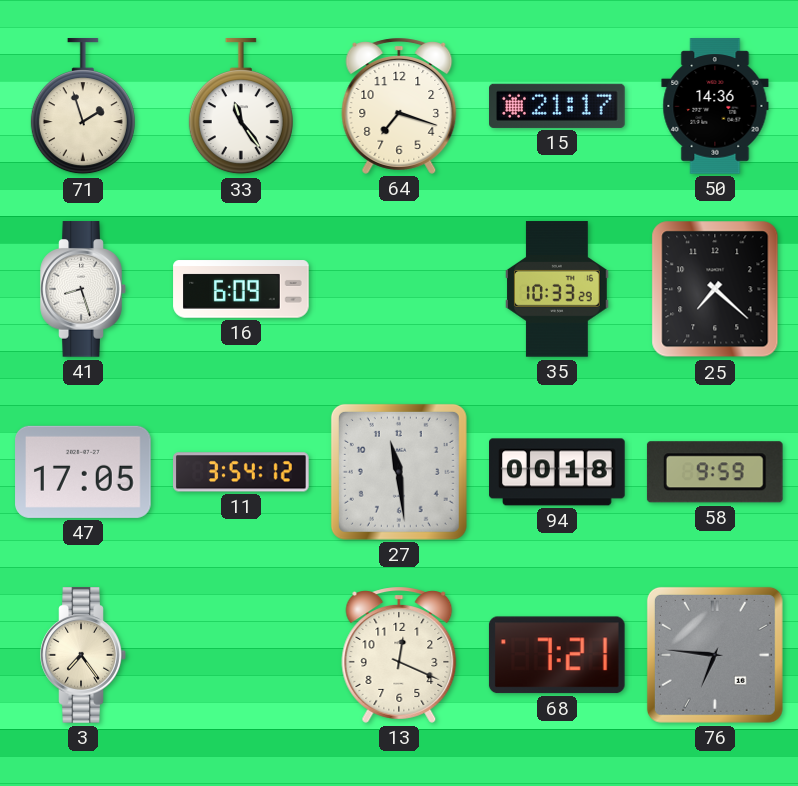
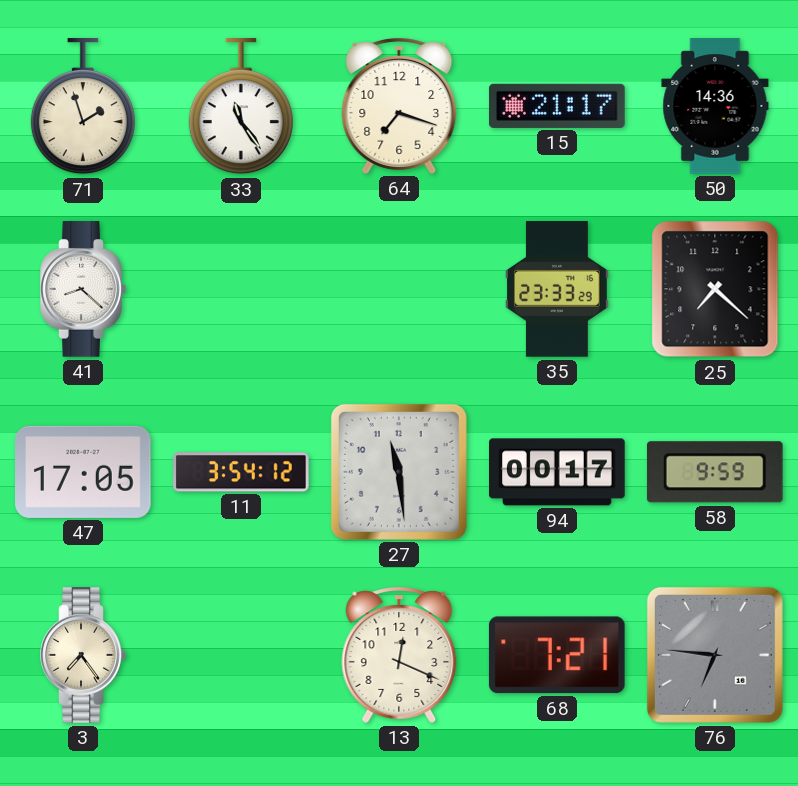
41: 8:27 -> 8:22 (83, 289)
16: 6:09 -> none (241, 289)
35: 10:33 -> 23:33 (558, 289)
94: 00:18 -> 00:17 (557, 472)
